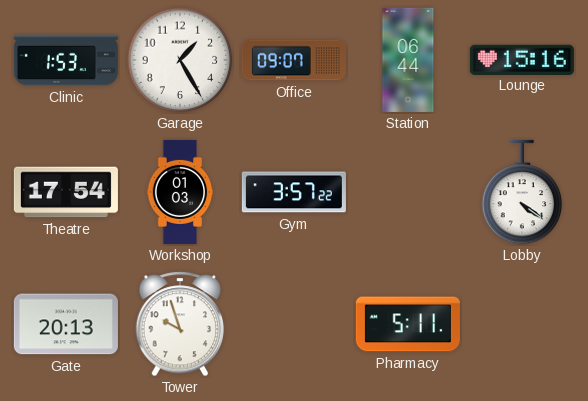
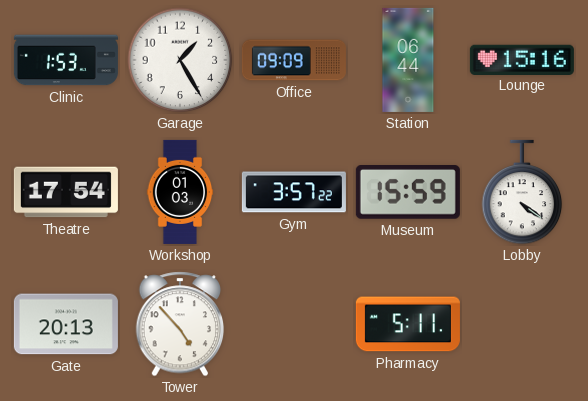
Office: 09:07 -> 09:09 (294, 60)
Museum: none -> 15:59 (408, 193)
Tower: 9:57 -> 4:53 (180, 324)
